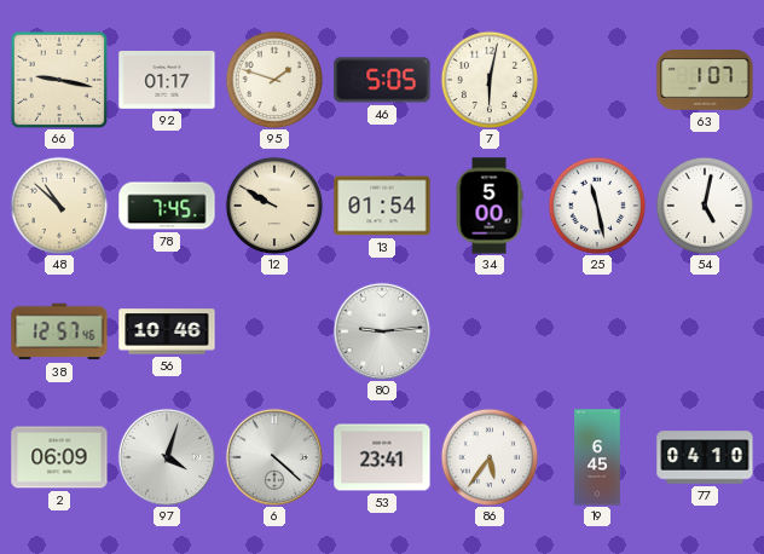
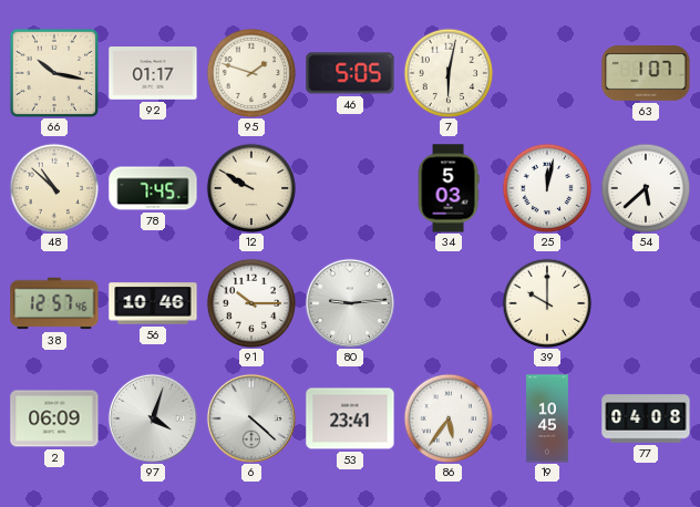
66: 9:17 -> 10:17 (54, 73)
13: 01:54 -> none (382, 206)
34: 5:00 -> 5:03 (449, 188)
25: 11:28 -> 12:02 (547, 188)
54: 5:02 -> 5:38 (646, 188)
91: none -> 10:15 (251, 303)
39: none -> 10:00 (547, 303)
19: 6:45 -> 10:45 (547, 418)
77: 04:10 -> 04:08 (646, 418)
